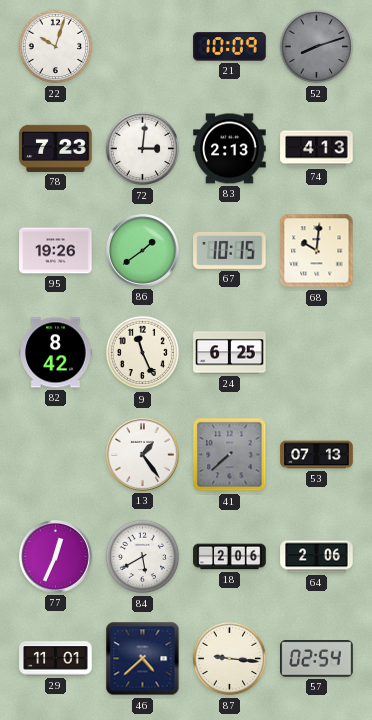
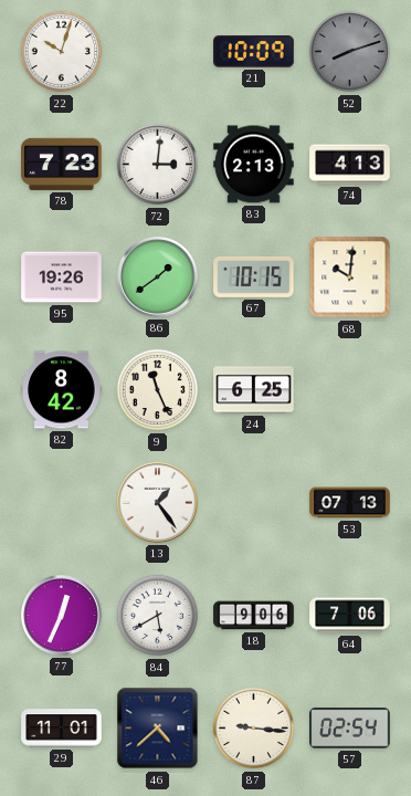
41: 7:38 -> none (230, 455)
18: 2:06 -> 9:06 (254, 616)
64: 2:06 -> 7:06 (350, 616)
